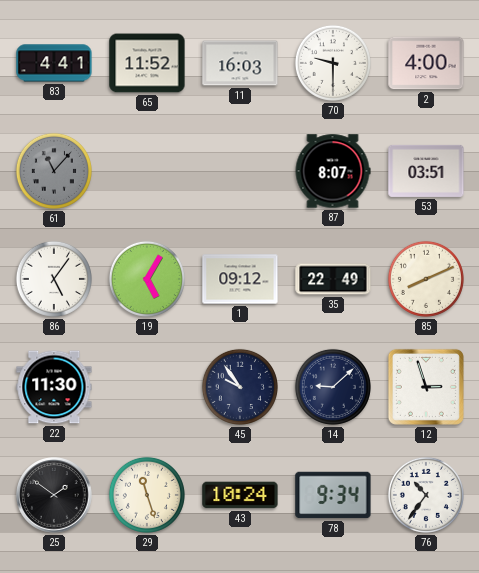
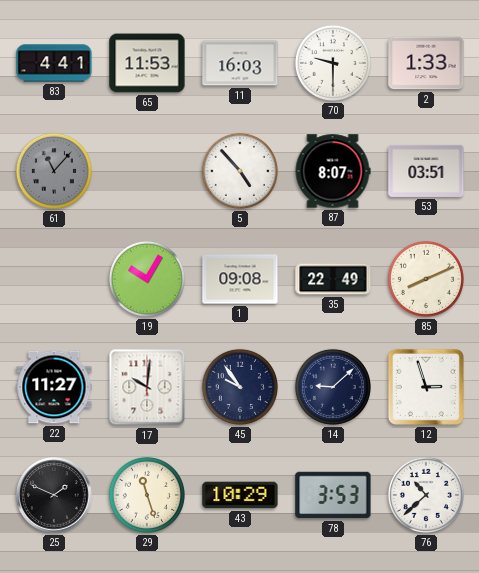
65: 11:52 -> 11:53 (147, 63)
2: 4:00 -> 1:33 (426, 63)
5: none -> 4:53 (240, 171)
86: 5:06 -> none (54, 279)
19: 5:05 -> 10:05 (147, 279)
1: 09:12 -> 09:08 (240, 279)
22: 11:30 -> 11:27 (54, 387)
17: none -> 10:01 (147, 387)
25: 1:51 -> 1:49 (54, 495)
43: 10:24 -> 10:29 (240, 495)
78: 9:34 -> 3:53 (333, 495)
76: 10:36 -> 10:38 (426, 495)
